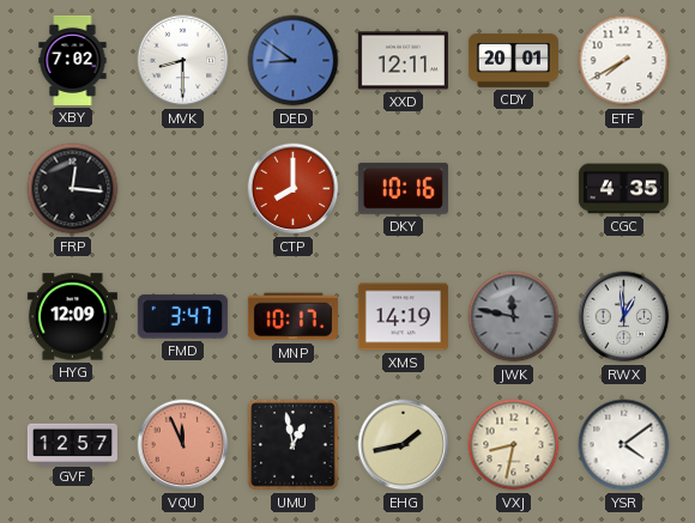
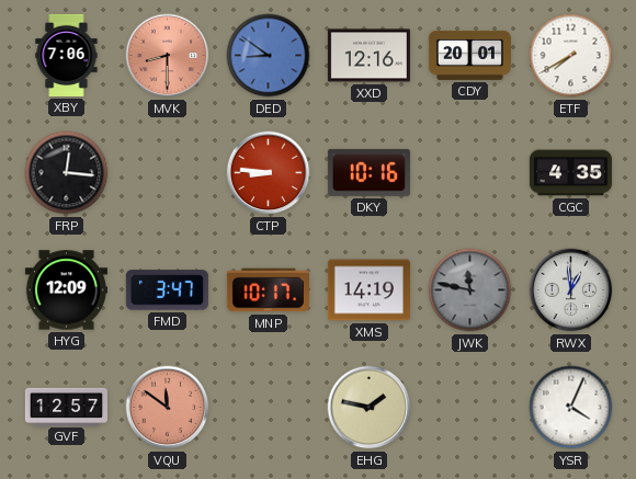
XBY: 7:02 -> 7:06 (67, 55)
MVK dial: white -> salmon (168, 56)
XXD: 12:11 -> 12:16 (368, 56)
CTP: 8:00 -> 8:46 (269, 173)
VQU: 11:56 -> 11:51 (168, 408)
UMU: 12:58 -> none (294, 445)
EHG: 1:43 -> 1:47 (370, 408)
VXJ: 8:32 -> none (514, 445)
YSR: 4:09 -> 4:04 (571, 408)
